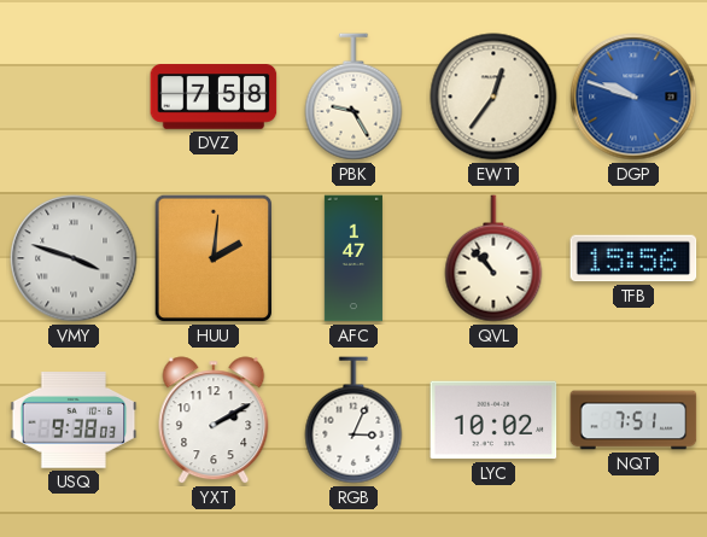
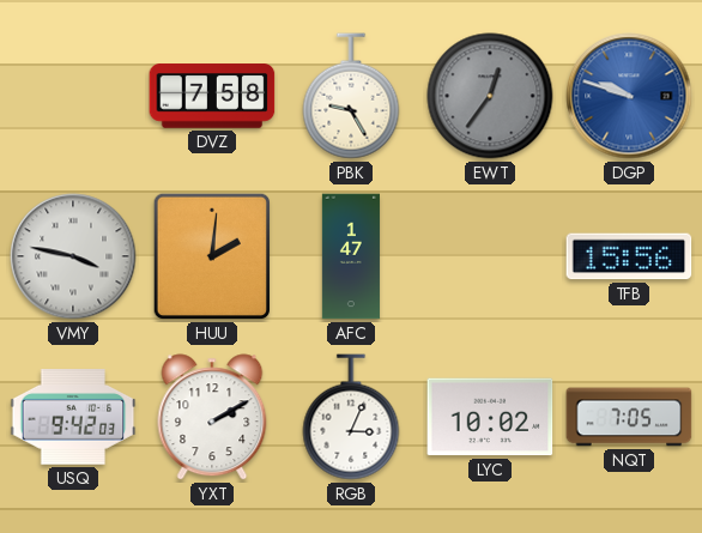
EWT dial: cream -> grey (490, 96)
VMY: 3:48 -> 3:47 (73, 256)
QVL: 10:53 -> none (493, 258)
USQ: 9:38 -> 9:42 (73, 417)
NQT: 7:51 -> 7:05 (629, 417)
